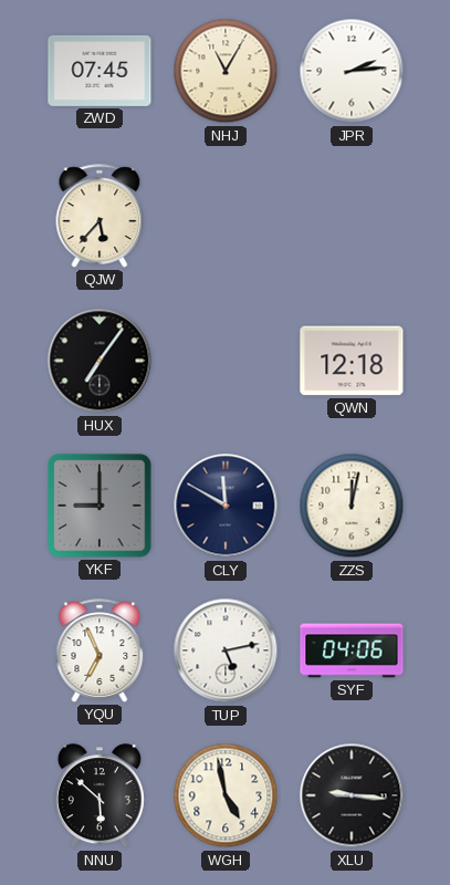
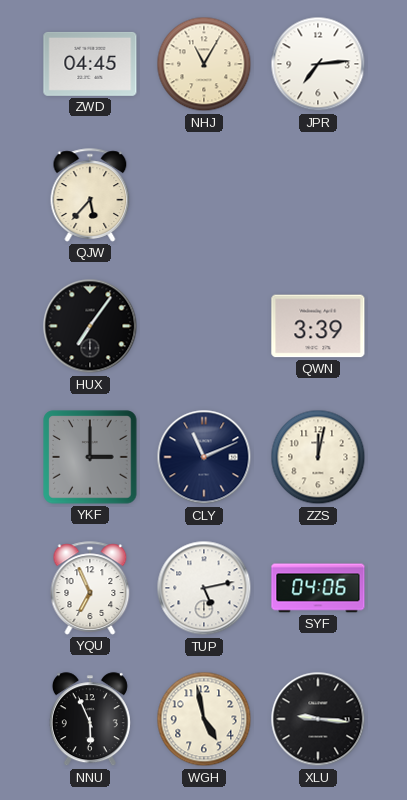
ZWD: 07:45 -> 04:45 (90, 64)
JPR: 2:14 -> 7:14 (318, 64)
QWN: 12:18 -> 3:39 (318, 326)
YKF: 9:00 -> 3:00 (90, 457)
CLY: 11:50 -> 11:11 (204, 457)
NNU: 5:52 -> 5:56 (90, 720)
